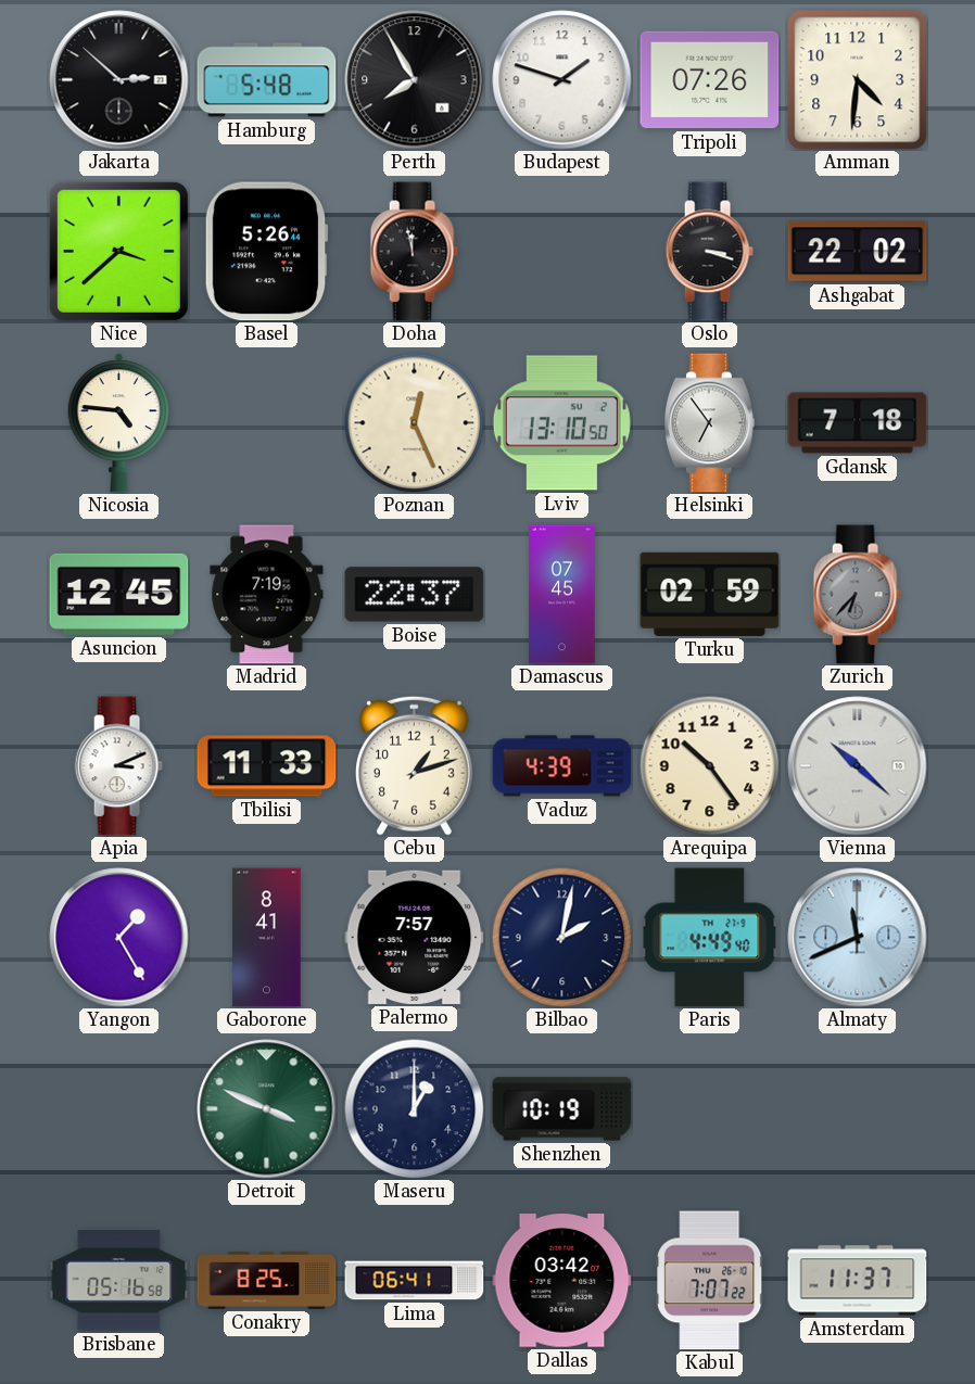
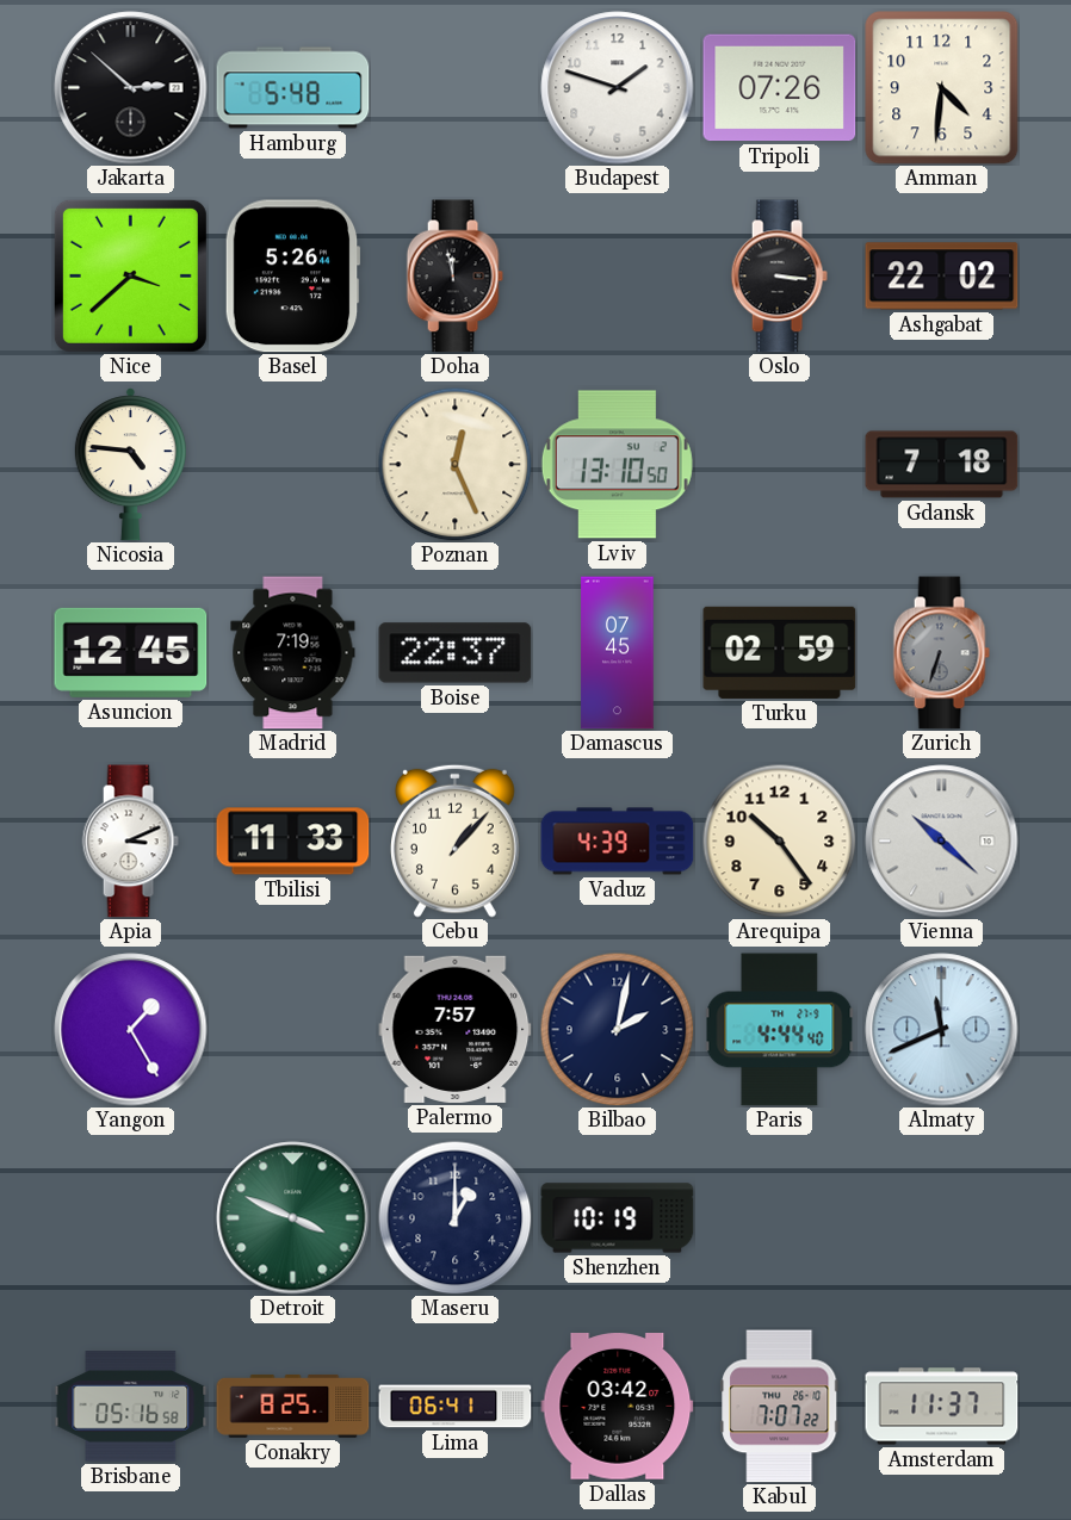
Perth: 7:55 -> none (415, 80)
Oslo: 3:18 -> 3:16 (779, 277)
Helsinki: 6:54 -> none (710, 423)
Zurich: 6:37 -> 6:33 (941, 653)
Cebu: 1:12 -> 1:07 (456, 840)
Gaborone: 8:41 -> none (267, 938)
Paris: 4:49 -> 4:44 (780, 1030)
